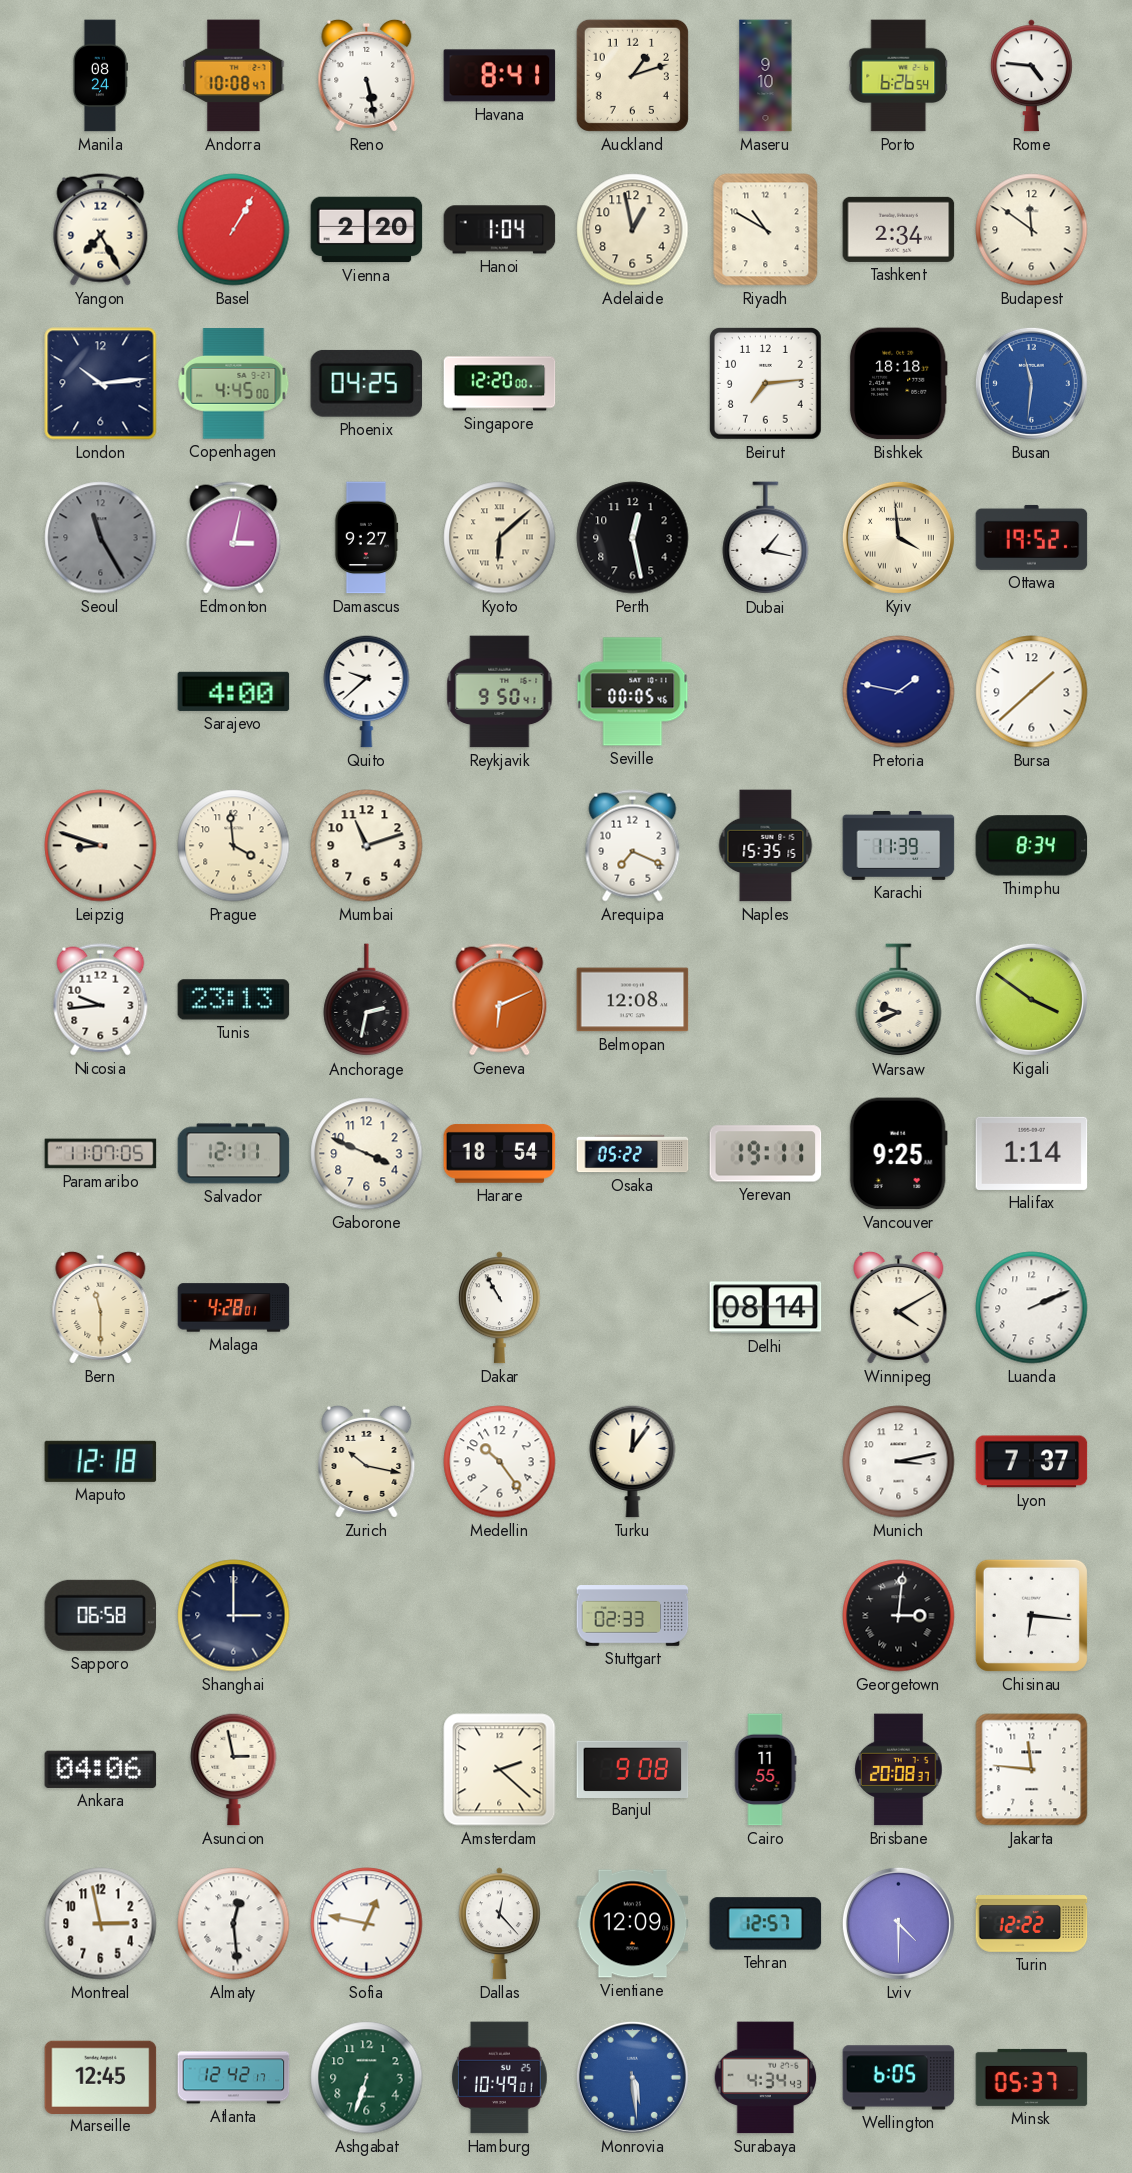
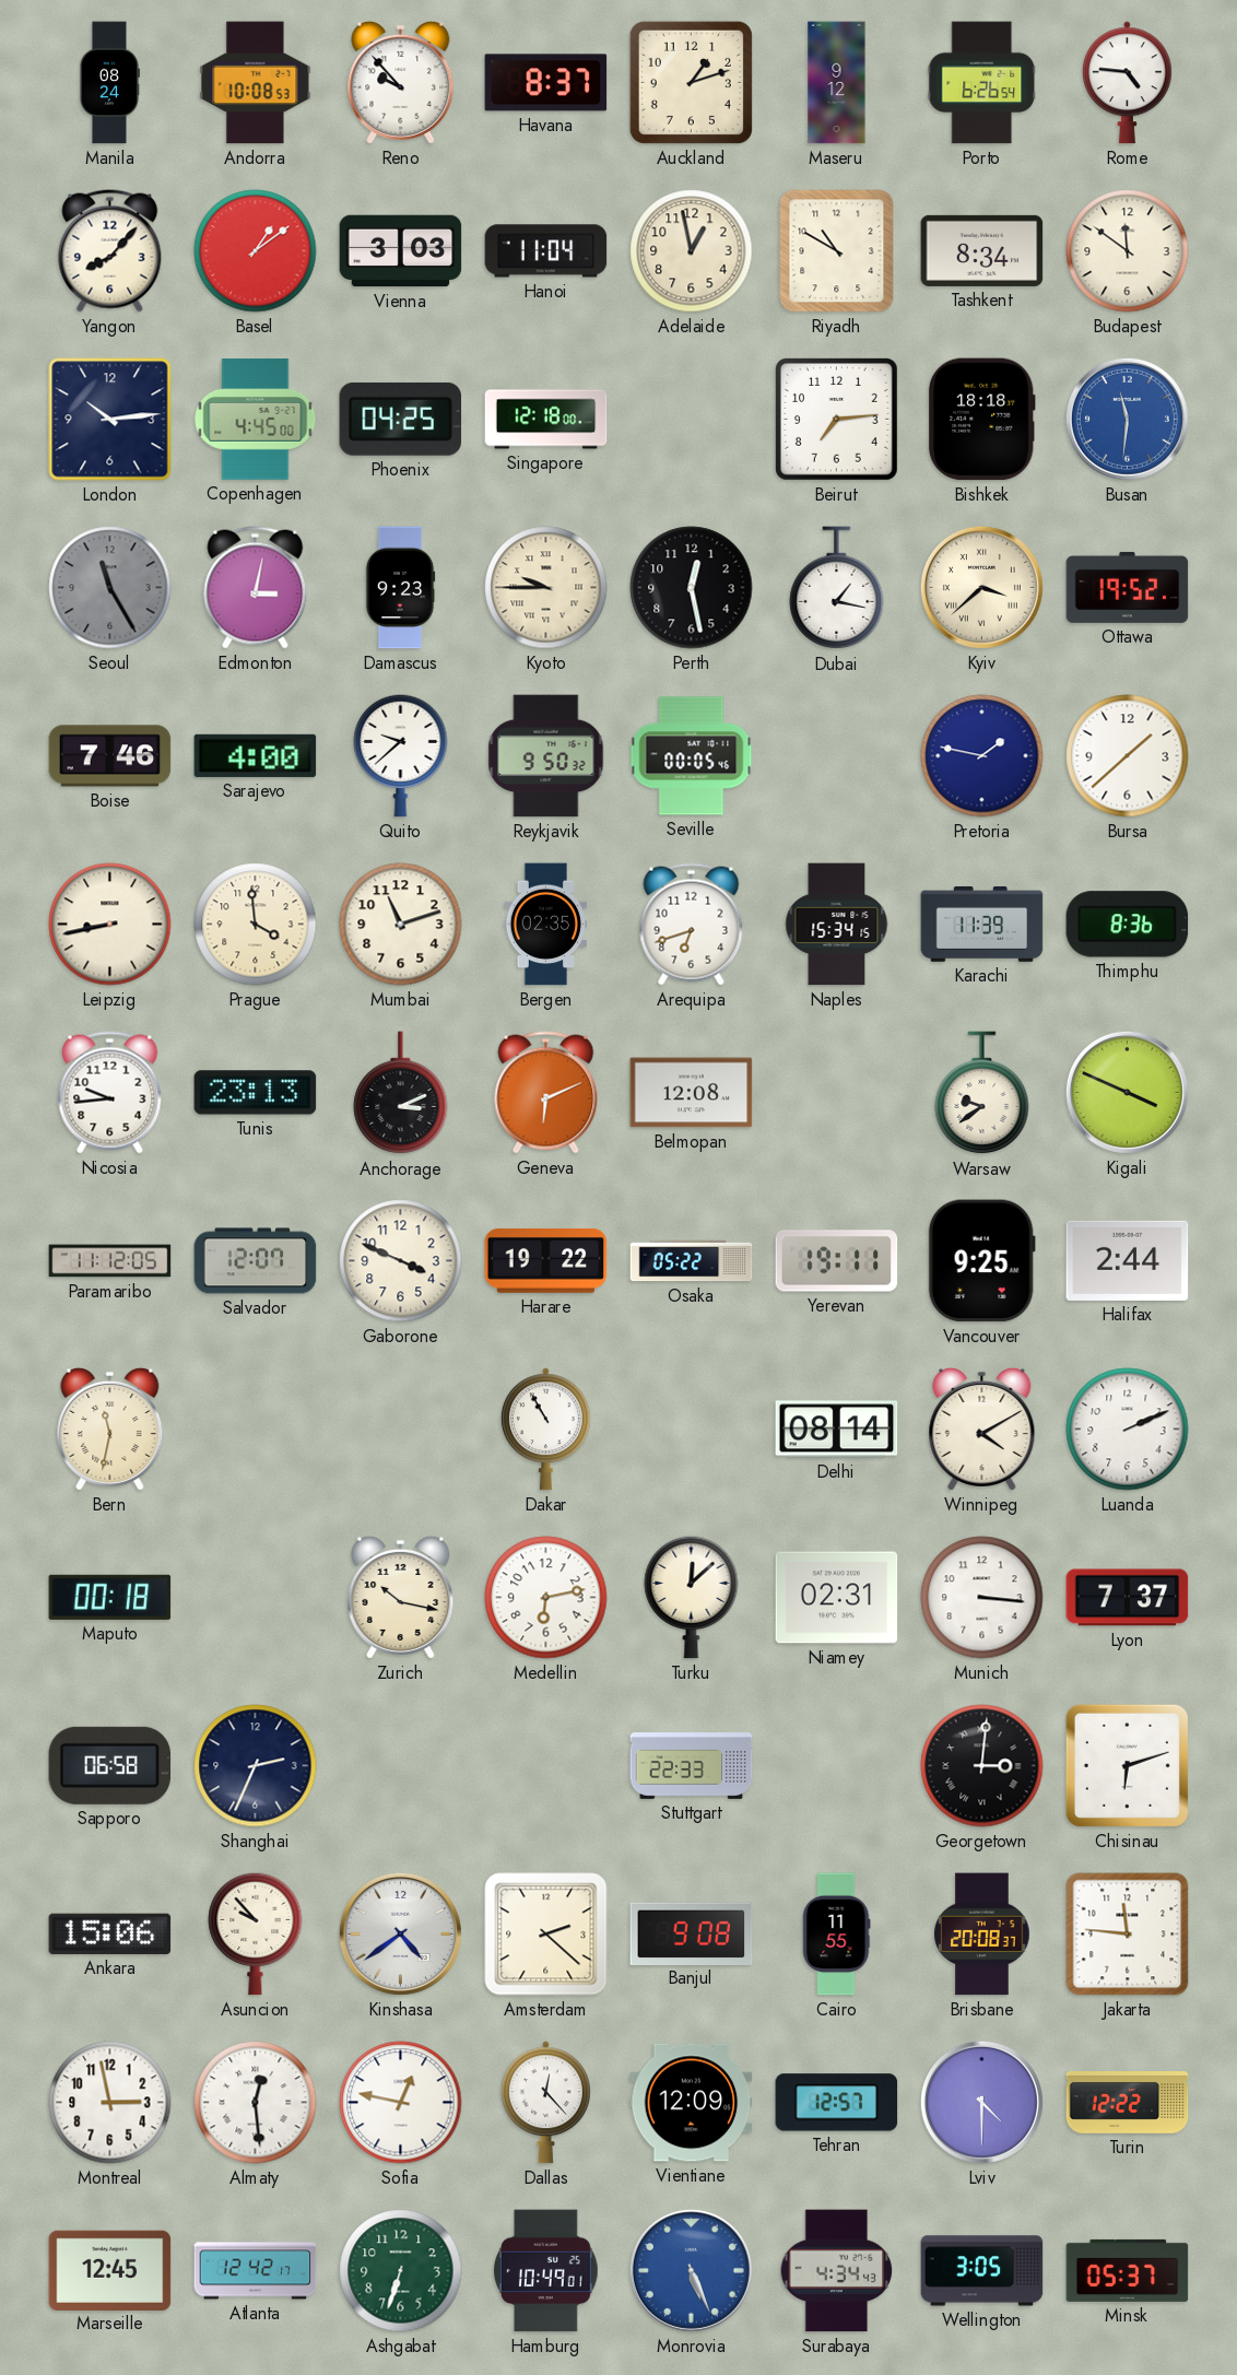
Andorra: 10:08:47 -> 10:08:53 (256, 83)
Reno: 5:28 -> 9:53 (401, 82)
Havana: 8:41 -> 8:37 (546, 83)
Maseru: 9:10 -> 9:12 (837, 83)
Yangon: 7:25 -> 8:07 (110, 251)
Basel: 1:05 -> 1:09 (256, 251)
Vienna: 2:20 -> 3:03 (401, 251)
Hanoi: 1:04 -> 11:04 (546, 251)
Tashkent: 2:34 -> 8:34 (982, 250)
Singapore: 12:20 -> 12:18 (546, 420)
Damascus: 9:27 -> 9:23 (400, 588)
Kyoto: 6:08 -> 9:45 (546, 588)
Kyiv: 3:59 -> 3:38 (981, 587)
Boise: none -> 7:46 (110, 756)
Reykjavik: 9:50:41 -> 9:50:32 (546, 756)
Leipzig: 8:48 -> 8:43 (110, 925)
Bergen: none -> 02:35 (546, 925)
Arequipa: 7:19 -> 6:42 (692, 925)
Naples: 15:35 -> 15:34 (837, 925)
Thimphu: 8:34 -> 8:36 (1128, 925)
Anchorage: 2:32 -> 3:11 (401, 1093)
Warsaw: 9:41 -> 9:39 (982, 1093)
Kigali: 3:51 -> 3:49 (1127, 1092)
Paramaribo: 11:07 -> 11:12 (110, 1261)
Salvador: 12:11 -> 12:07 (256, 1261)
Harare: 18:54 -> 19:22 (546, 1261)
Halifax: 1:14 -> 2:44 (1128, 1260)
Bern: 11:30 -> 11:32 (110, 1428)
Malaga: 4:28 -> none (234, 1308)
Maputo: 12:18 -> 00:18 (110, 1597)
Medellin: 10:24 -> 6:13 (546, 1598)
Turku: 12:06 -> 12:08 (692, 1597)
Niamey: none -> 02:31 (837, 1598)
Munich: 3:13 -> 3:16 (982, 1598)
Shanghai: 3:00 -> 2:34 (256, 1766)
Stuttgart: 02:33 -> 22:33 (692, 1766)
Chisinau: 6:16 -> 6:12 (1127, 1765)
Ankara: 04:06 -> 15:06 (110, 1933)
Asuncion: 2:58 -> 9:53 (256, 1933)
Kinshasa: none -> 4:39 (400, 1933)
Monrovia: 5:29 -> 5:26 (691, 2270)
Wellington: 6:05 -> 3:05 (982, 2271)
